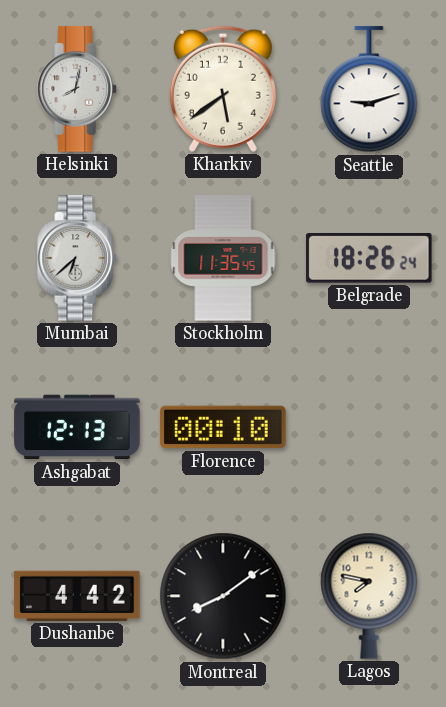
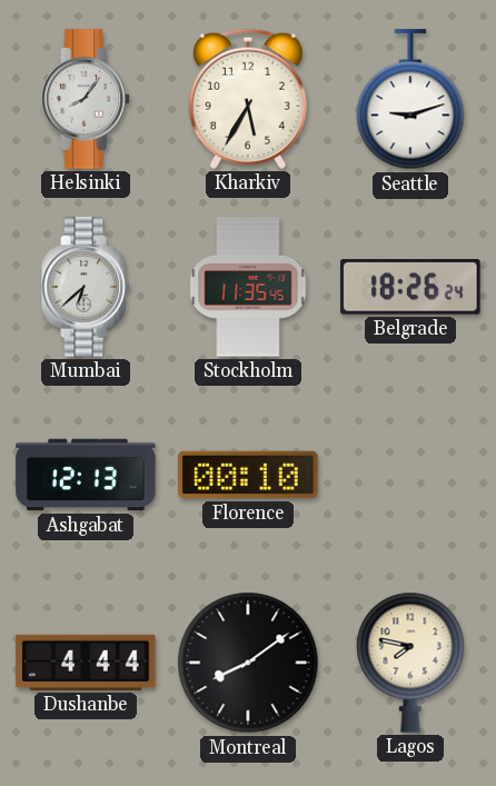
Helsinki: 8:02 -> 8:06 (86, 99)
Kharkiv: 5:39 -> 5:35 (248, 99)
Dushanbe: 4:42 -> 4:44 (86, 663)
